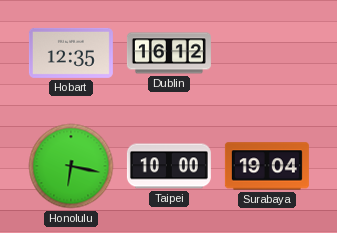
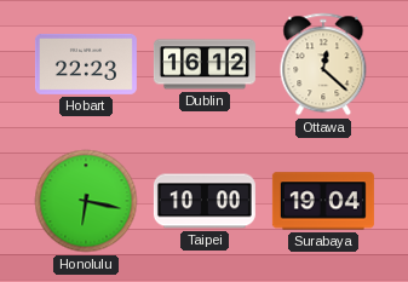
Hobart: 12:35 -> 22:23 (86, 64)
Ottawa: none -> 12:22 (323, 64)
